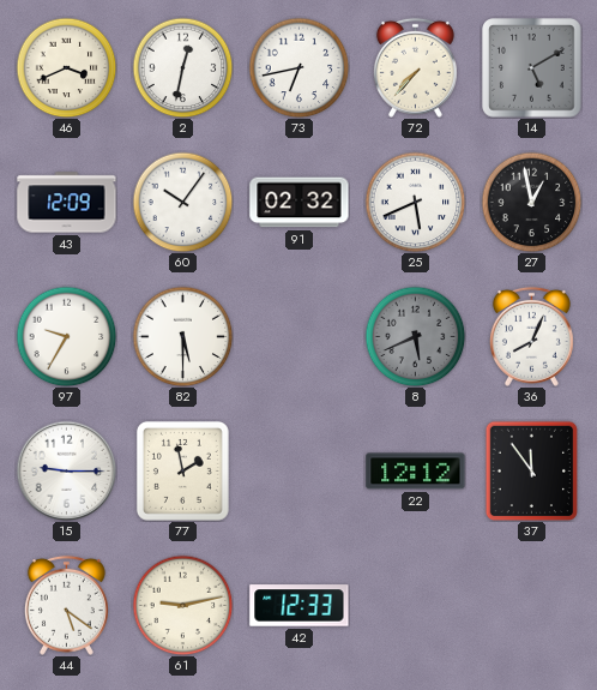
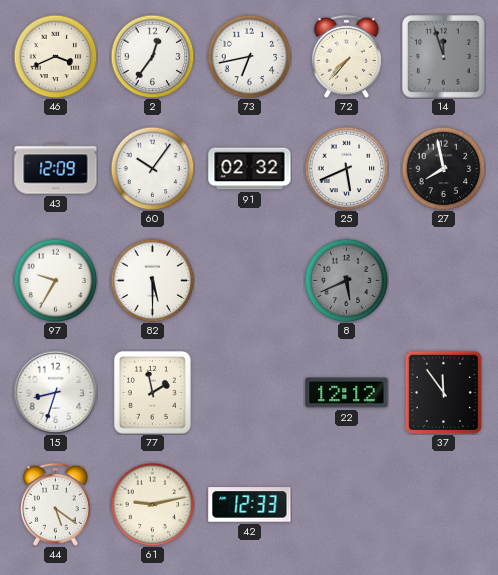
2: 12:32 -> 12:36 (152, 56)
14: 5:10 -> 11:57 (444, 57)
27: 12:58 -> 7:58 (443, 168)
36: 8:04 -> none (531, 336)
15: 9:15 -> 8:33 (55, 392)
